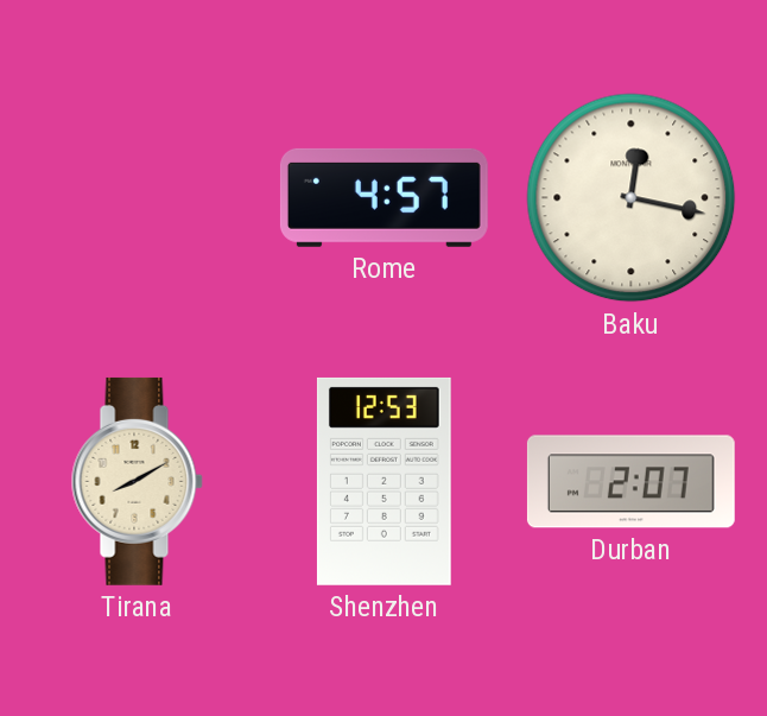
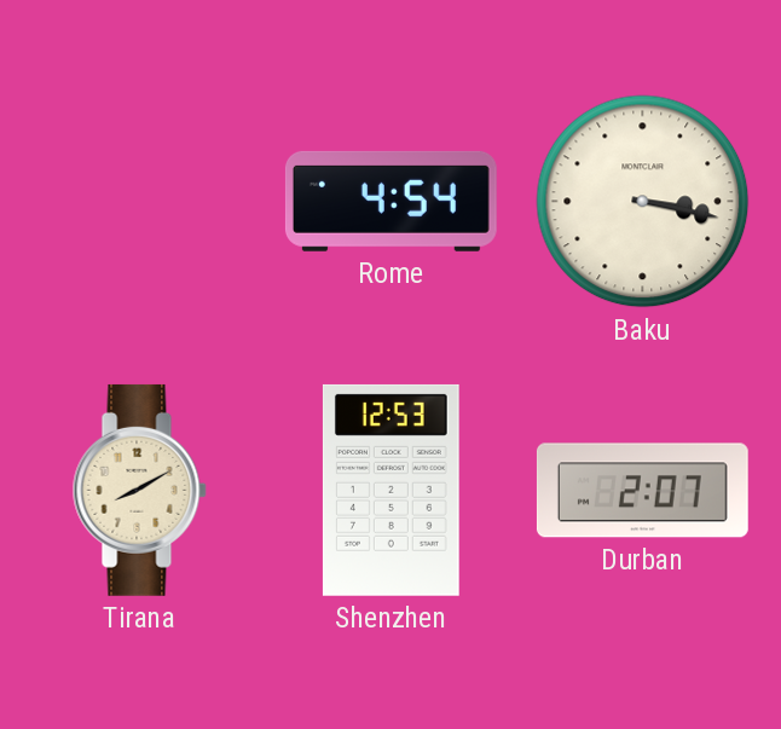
Rome: 4:57 -> 4:54 (390, 201)
Baku: 12:17 -> 3:17 (643, 202)
